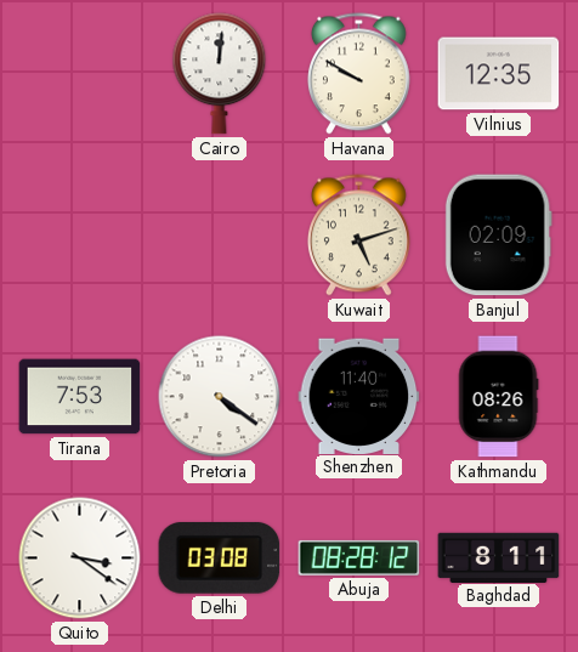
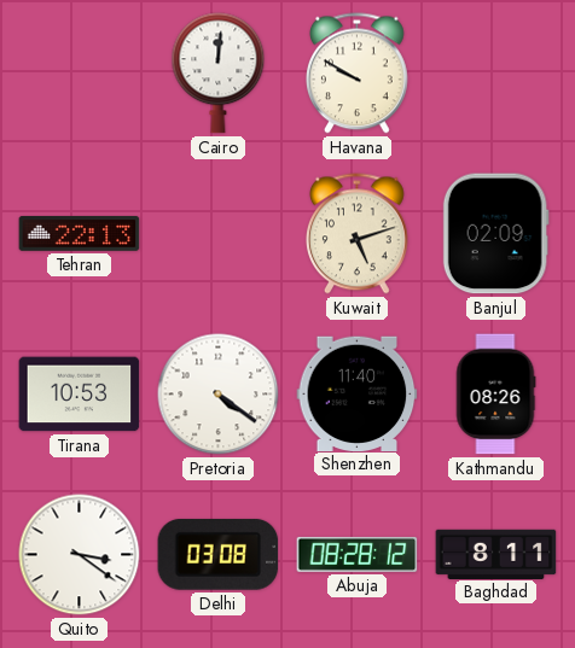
Vilnius: 12:35 -> none (499, 74)
Tehran: none -> 22:13 (80, 234)
Tirana: 7:53 -> 10:53 (80, 395)
